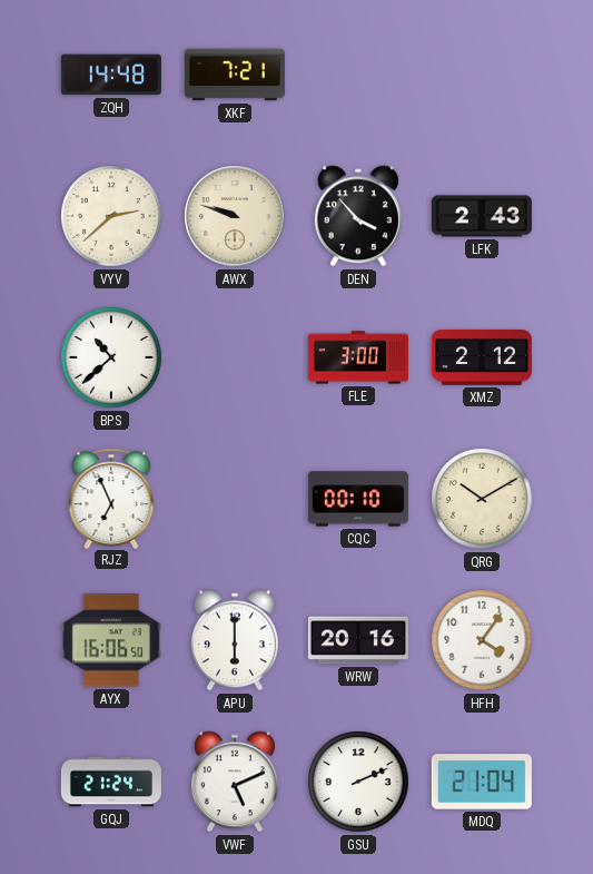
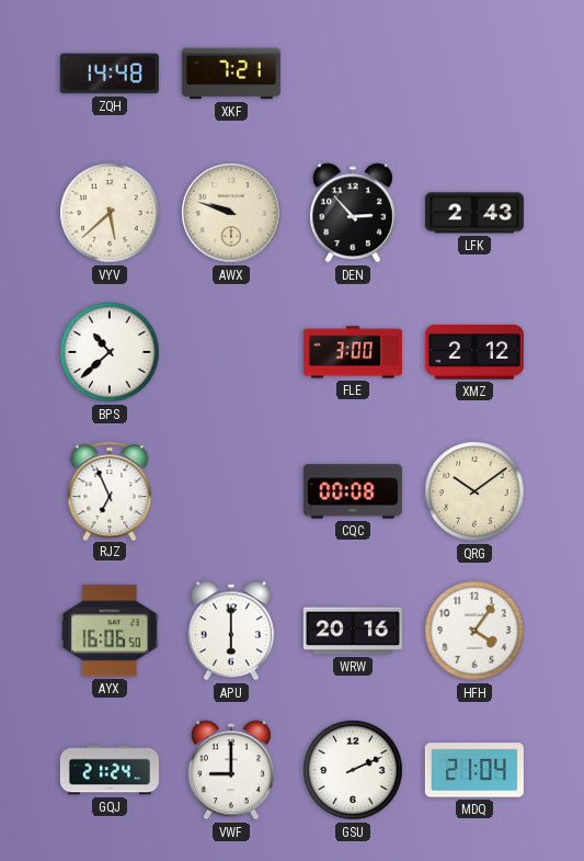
VYV: 2:38 -> 5:38 (110, 213)
DEN: 3:53 -> 2:53 (353, 213)
CQC: 00:10 -> 00:08 (353, 491)
QRG: 10:10 -> 10:09 (474, 491)
VWF: 5:11 -> 9:00 (231, 770)
